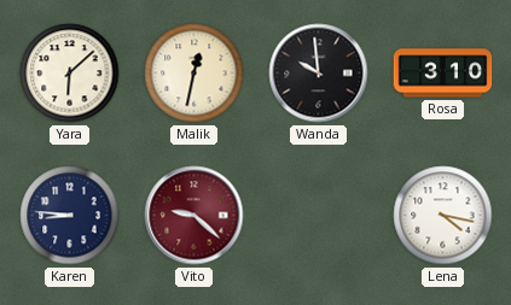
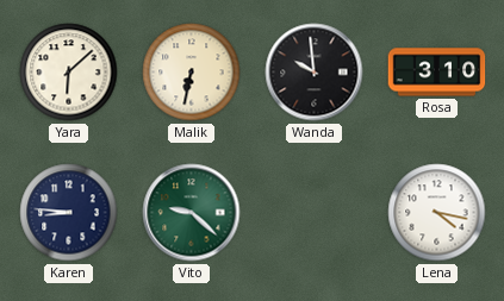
Malik: 12:32 -> 6:32 (192, 73)
Vito dial: burgundy -> green (192, 213)
